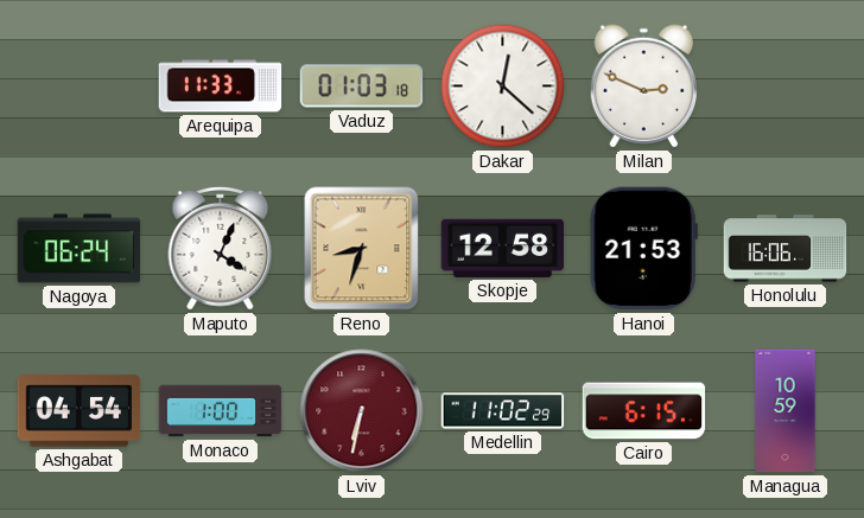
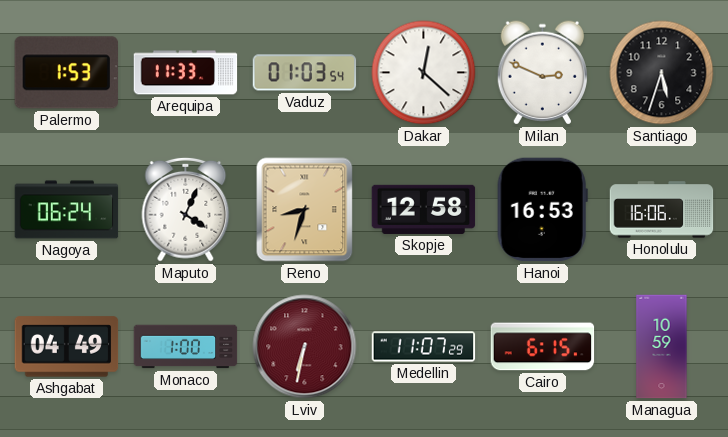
Palermo: none -> 1:53 (66, 73)
Vaduz: 01:03:18 -> 01:03:54 (305, 73)
Santiago: none -> 5:33 (662, 73)
Hanoi: 21:53 -> 16:53 (542, 210)
Ashgabat: 04:54 -> 04:49 (67, 347)
Medellin: 11:02 -> 11:07 (424, 347)
